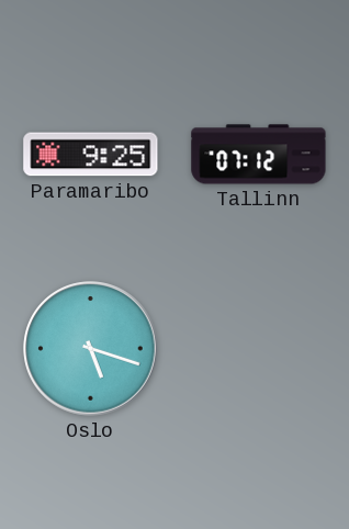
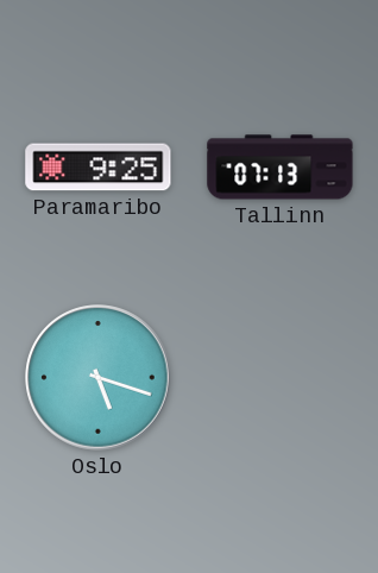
Tallinn: 07:12 -> 07:13 (281, 168)
